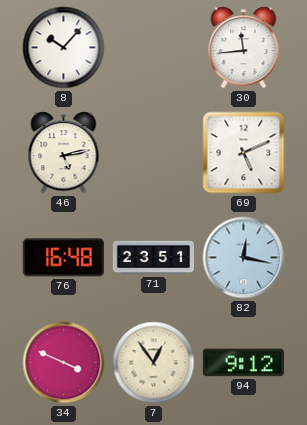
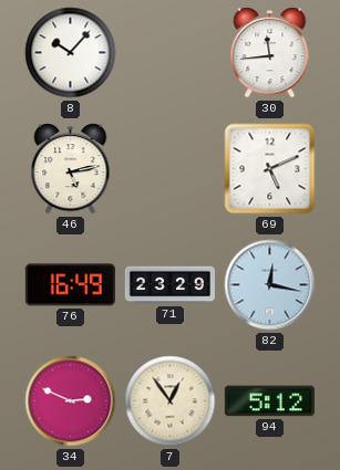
76: 16:48 -> 16:49 (70, 285)
71: 23:51 -> 23:29 (169, 285)
34: 3:49 -> 2:49 (71, 401)
94: 9:12 -> 5:12 (269, 401)
